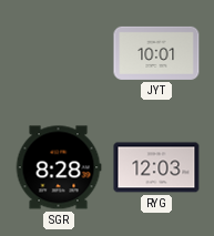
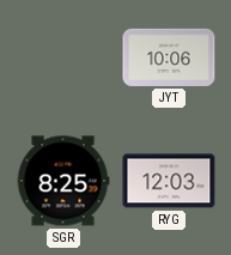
JYT: 10:01 -> 10:06 (169, 57)
SGR: 8:28 -> 8:25 (63, 181)
